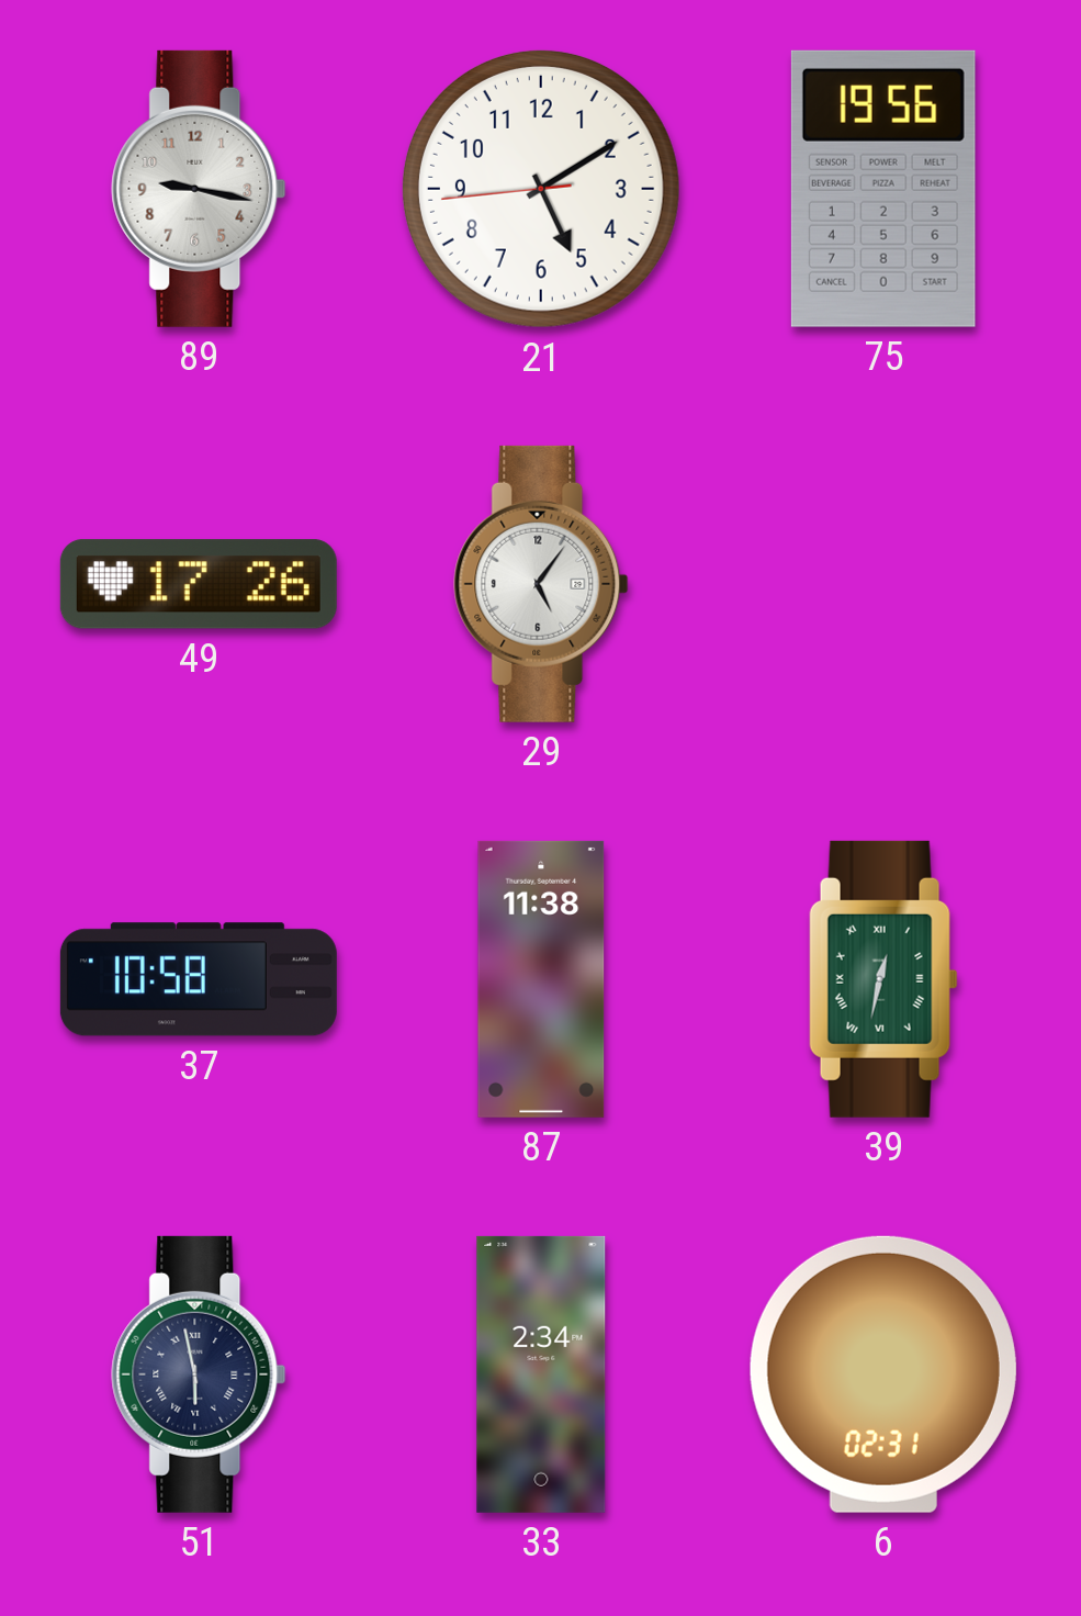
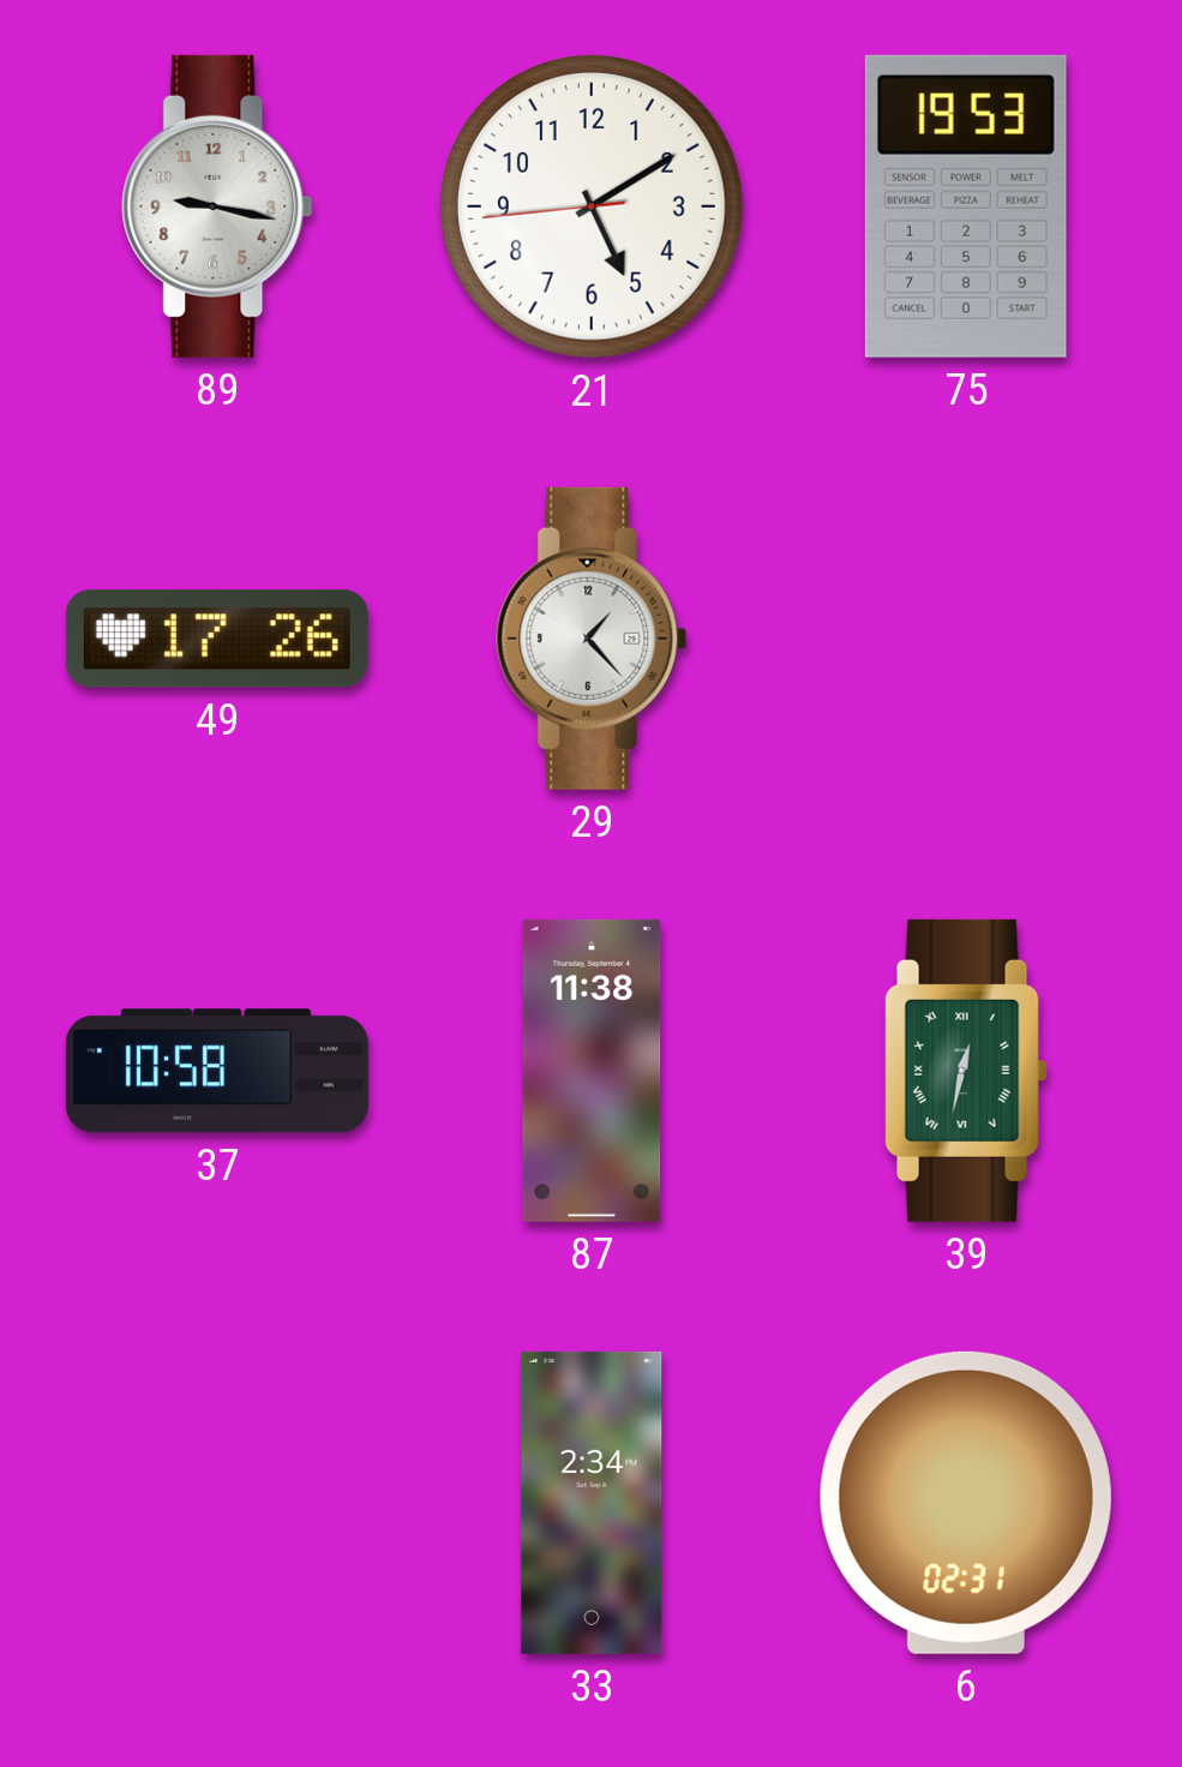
75: 19:56 -> 19:53 (966, 206)
29: 5:06 -> 1:23 (592, 639)
51: 5:58 -> none (199, 1374)
